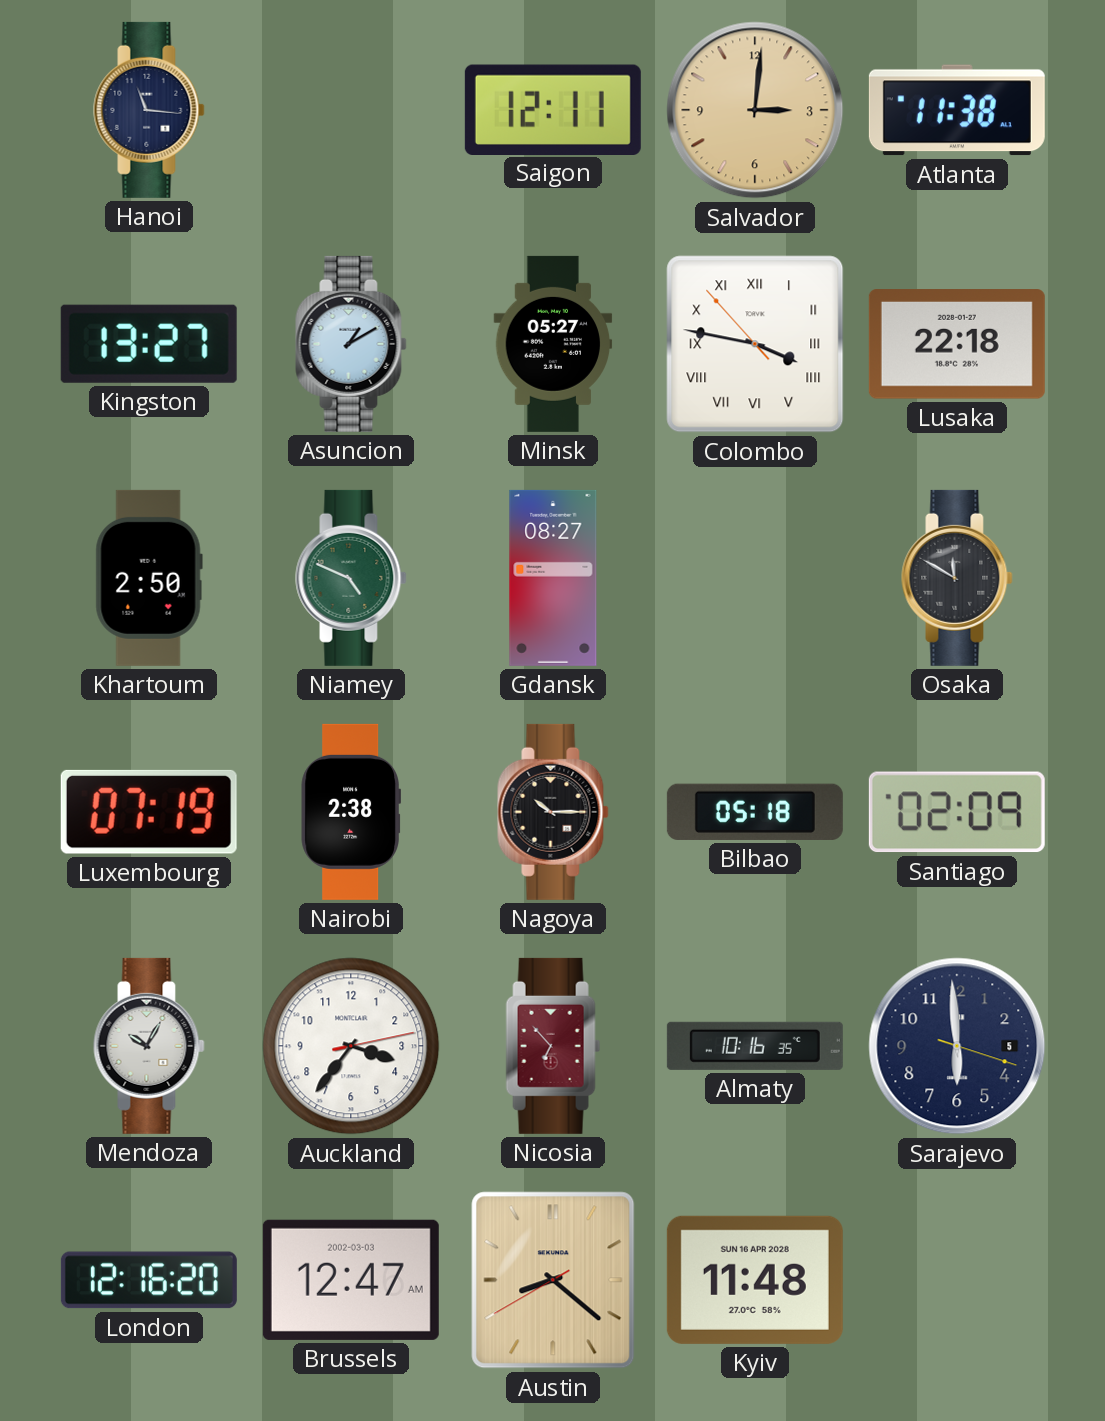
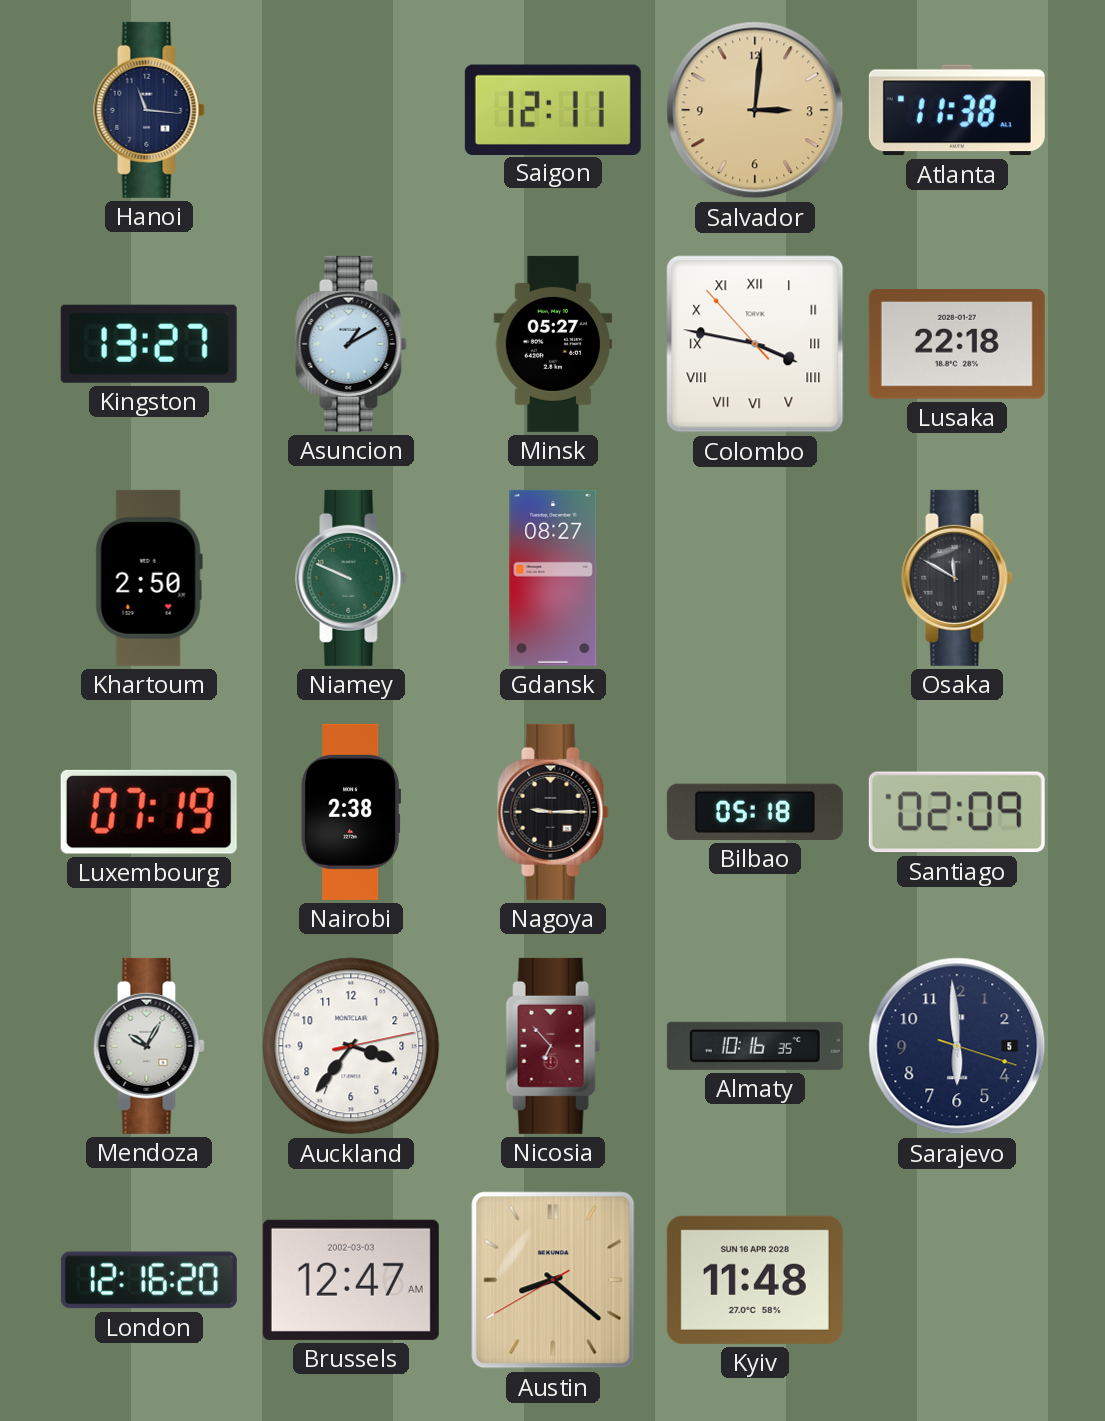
Niamey: 4:49 -> 9:49 (351, 578)
Nagoya: 10:15 -> 9:15 (553, 812)
